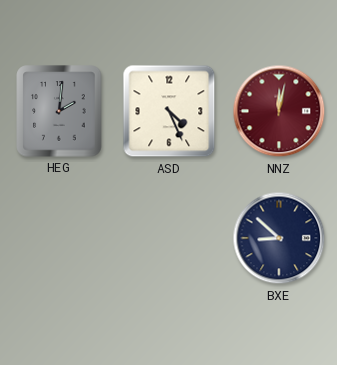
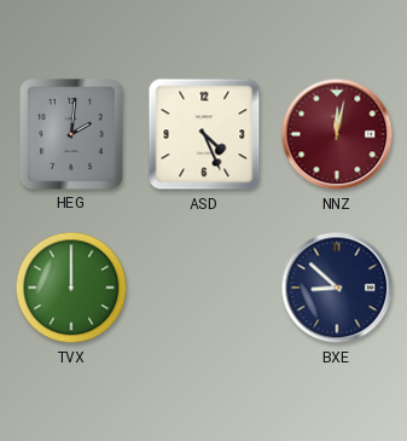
TVX: none -> 12:00 (71, 288)
